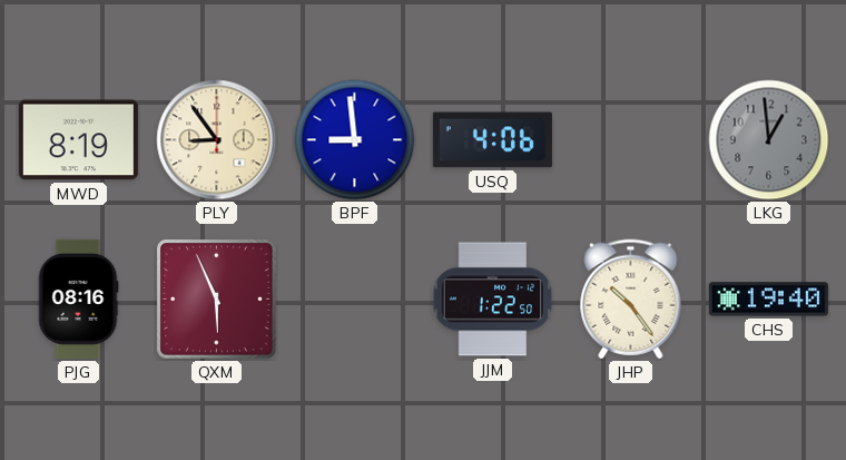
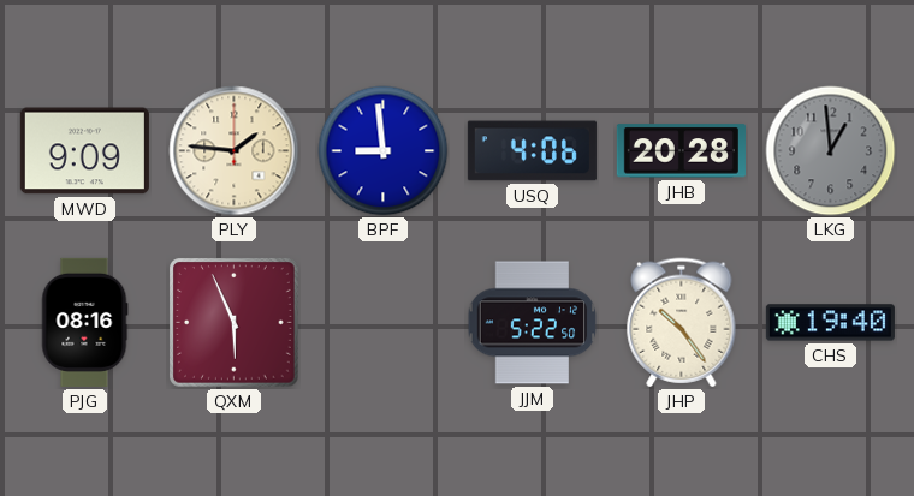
MWD: 8:19 -> 9:09 (84, 151)
PLY: 8:54 -> 1:46 (235, 151)
JHB: none -> 20:28 (681, 151)
JJM: 1:22 -> 5:22 (533, 323)
